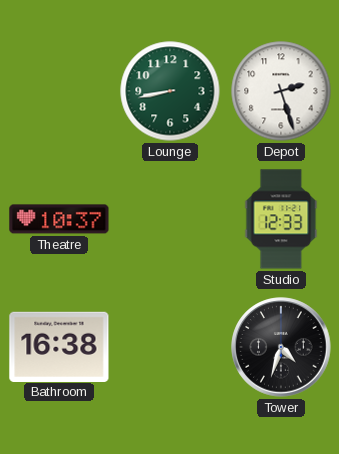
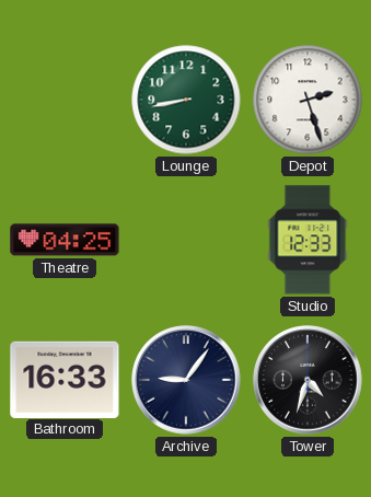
Theatre: 10:37 -> 04:25 (65, 240)
Bathroom: 16:38 -> 16:33 (65, 379)
Archive: none -> 9:06 (186, 380)
